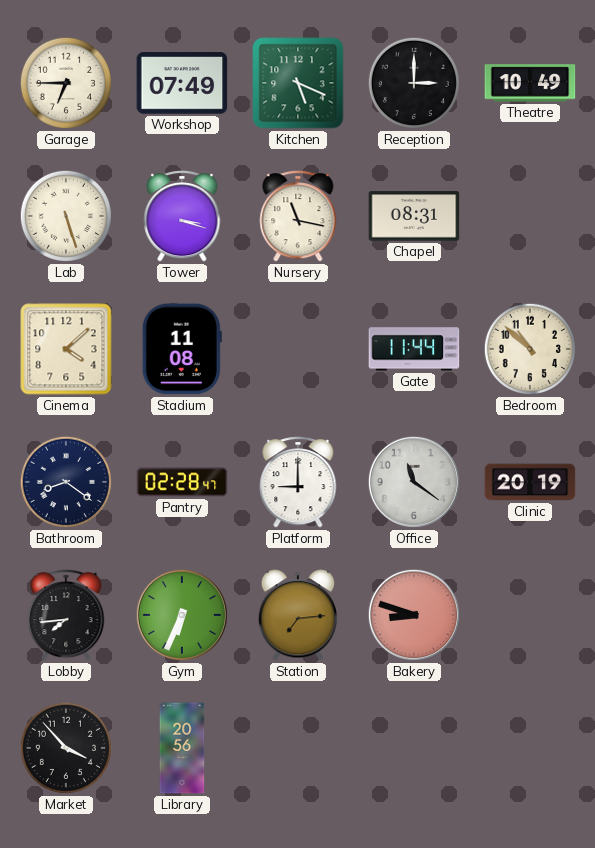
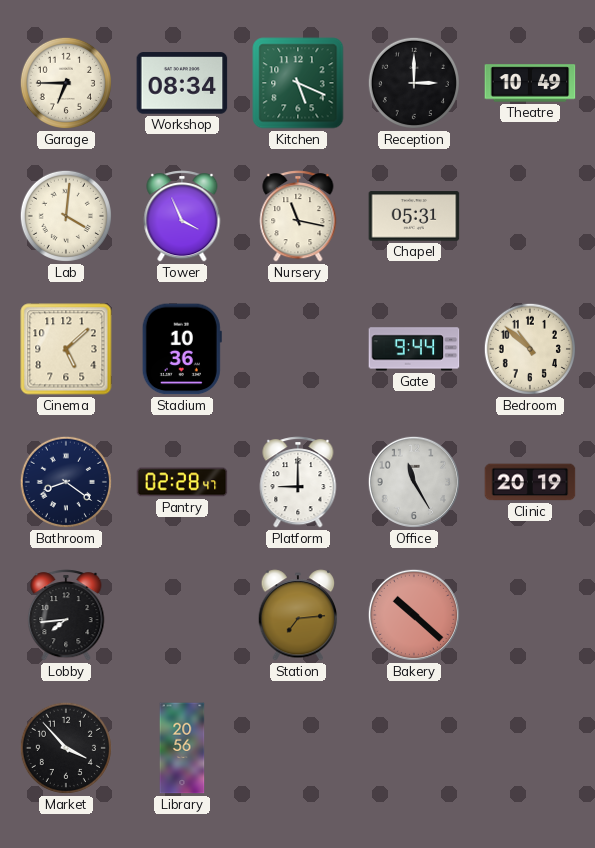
Workshop: 07:49 -> 08:34 (182, 83)
Lab: 5:27 -> 4:01 (66, 216)
Tower: 3:18 -> 3:56 (182, 216)
Chapel: 08:31 -> 05:31 (414, 216)
Cinema: 4:08 -> 5:08 (66, 349)
Stadium: 11:08 -> 10:36 (182, 349)
Gate: 11:44 -> 9:44 (414, 349)
Office: 11:21 -> 11:25 (414, 482)
Gym: 6:34 -> none (182, 615)
Bakery: 8:48 -> 10:22 (414, 615)
